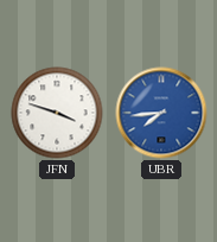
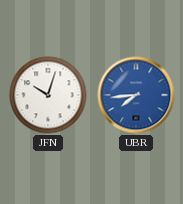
JFN: 3:48 -> 10:03 (48, 95)
